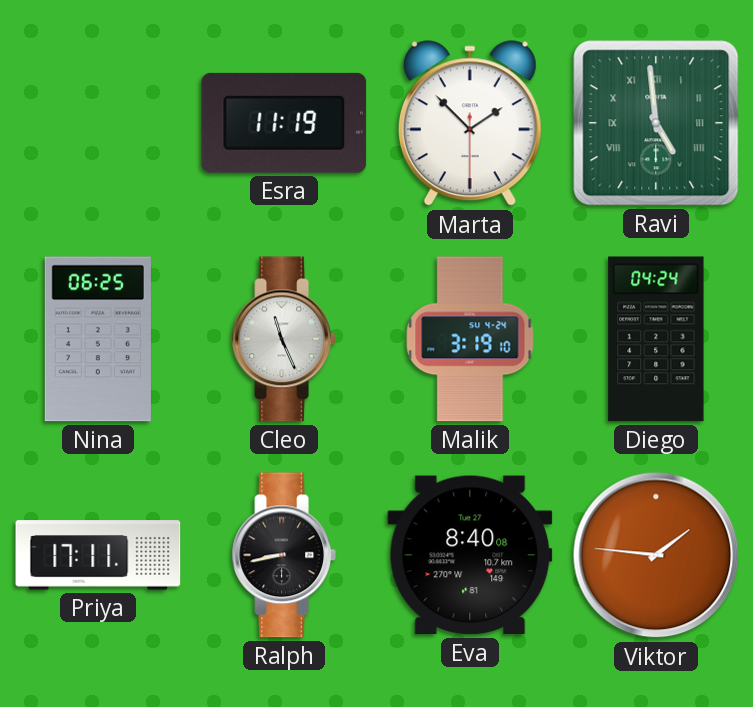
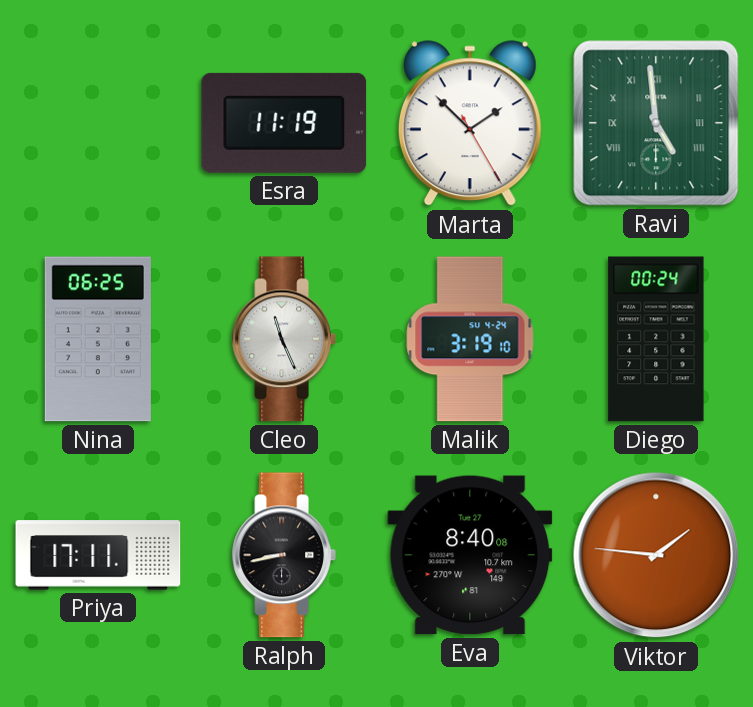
Marta: 1:52:30 -> 1:52:25 (470, 124)
Diego: 04:24 -> 00:24 (656, 339)
